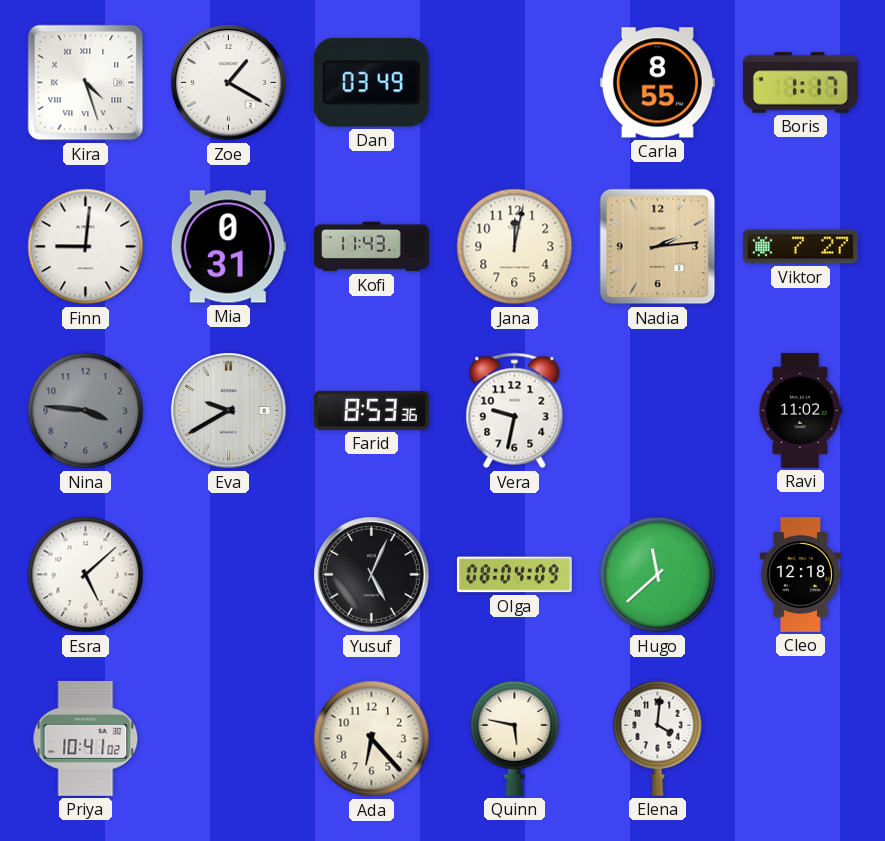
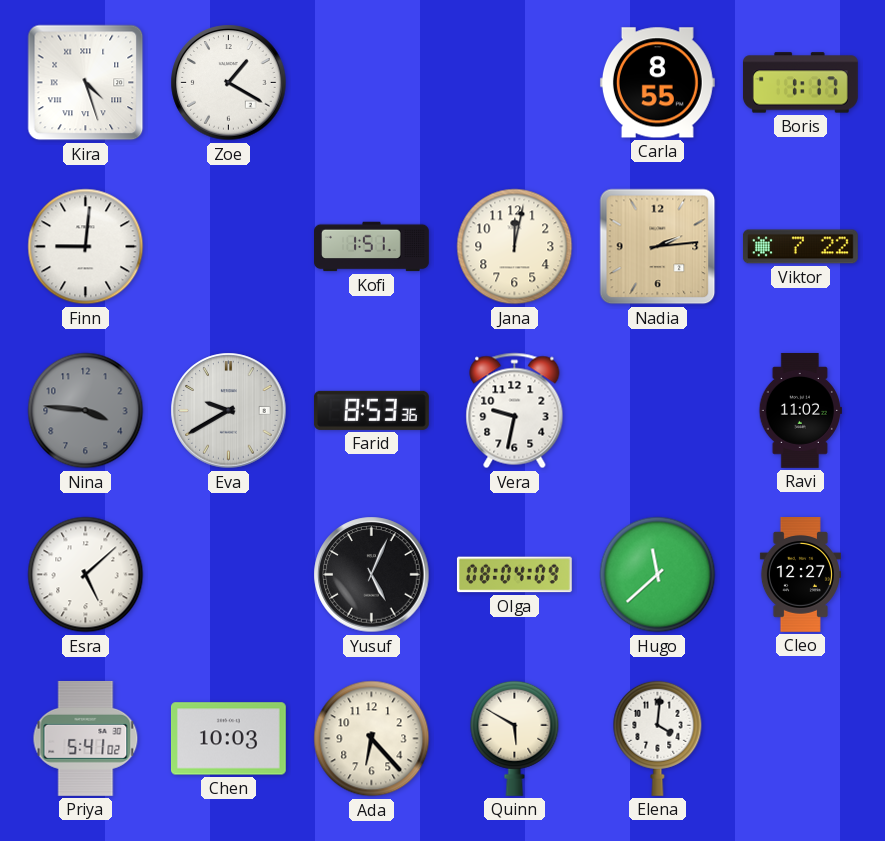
Dan: 03:49 -> none (371, 83)
Mia: 0:31 -> none (228, 247)
Kofi: 11:43 -> 1:51 (372, 247)
Viktor: 7:27 -> 7:22 (800, 247)
Cleo: 12:18 -> 12:27 (800, 575)
Priya: 10:41 -> 5:41 (86, 738)
Chen: none -> 10:03 (228, 739)
Quinn: 5:47 -> 5:50 (515, 738)
